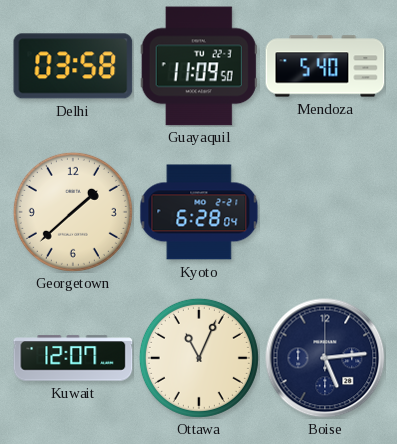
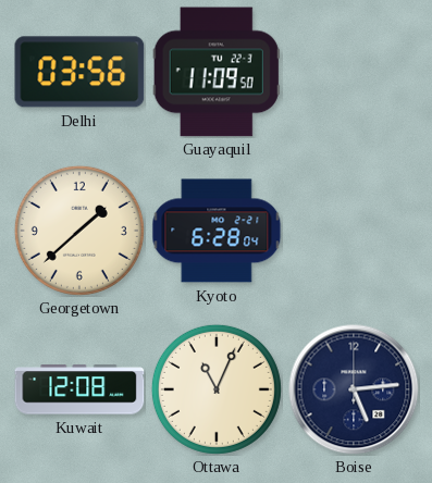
Delhi: 03:58 -> 03:56 (79, 72)
Mendoza: 5:40 -> none (325, 66)
Kuwait: 12:07 -> 12:08 (79, 389)
